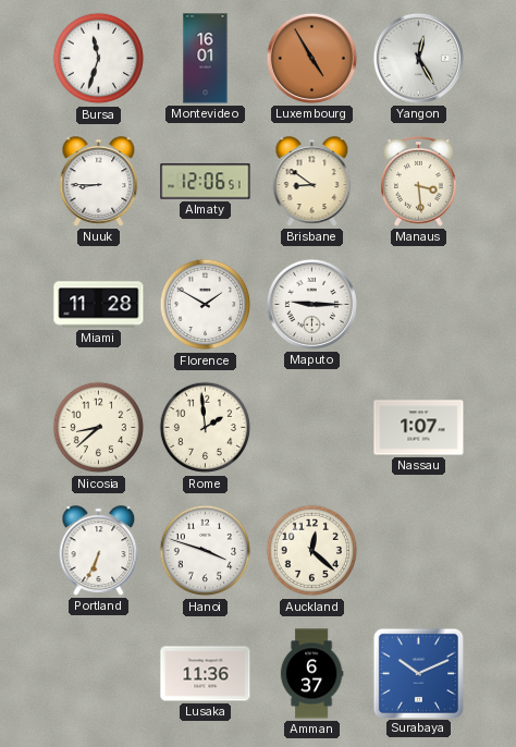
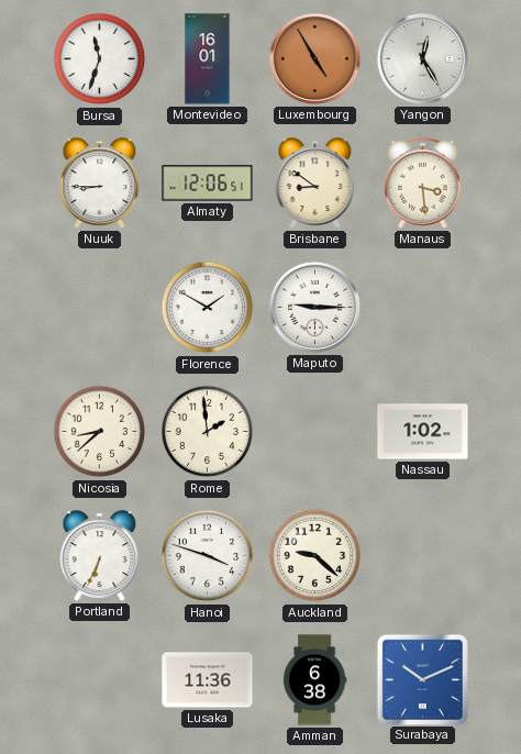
Miami: 11:28 -> none (99, 305)
Nassau: 1:07 -> 1:02 (423, 432)
Auckland: 12:22 -> 9:22 (315, 556)
Amman: 6:37 -> 6:38 (314, 680)
